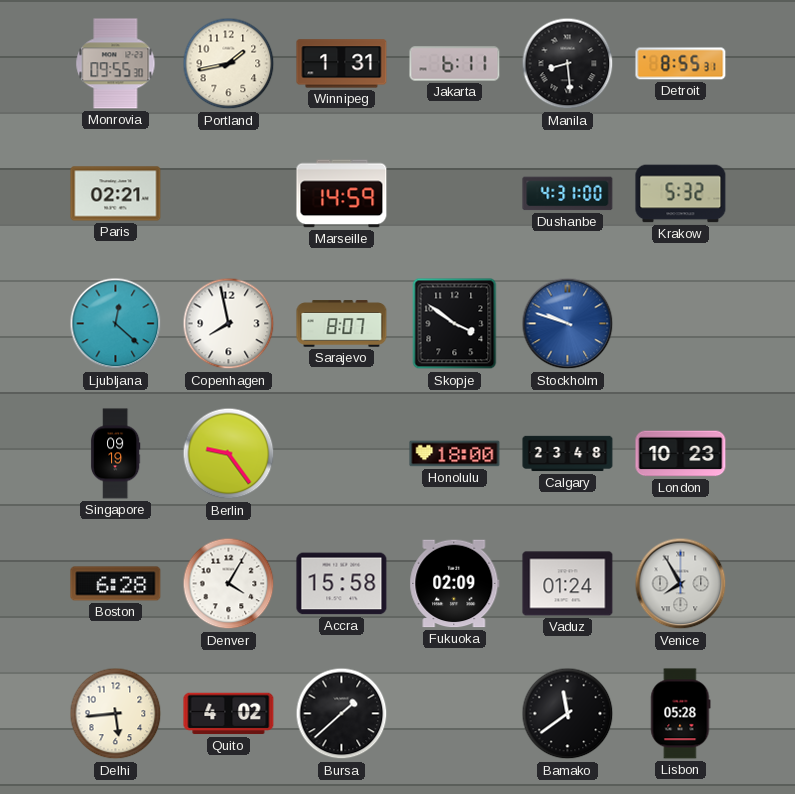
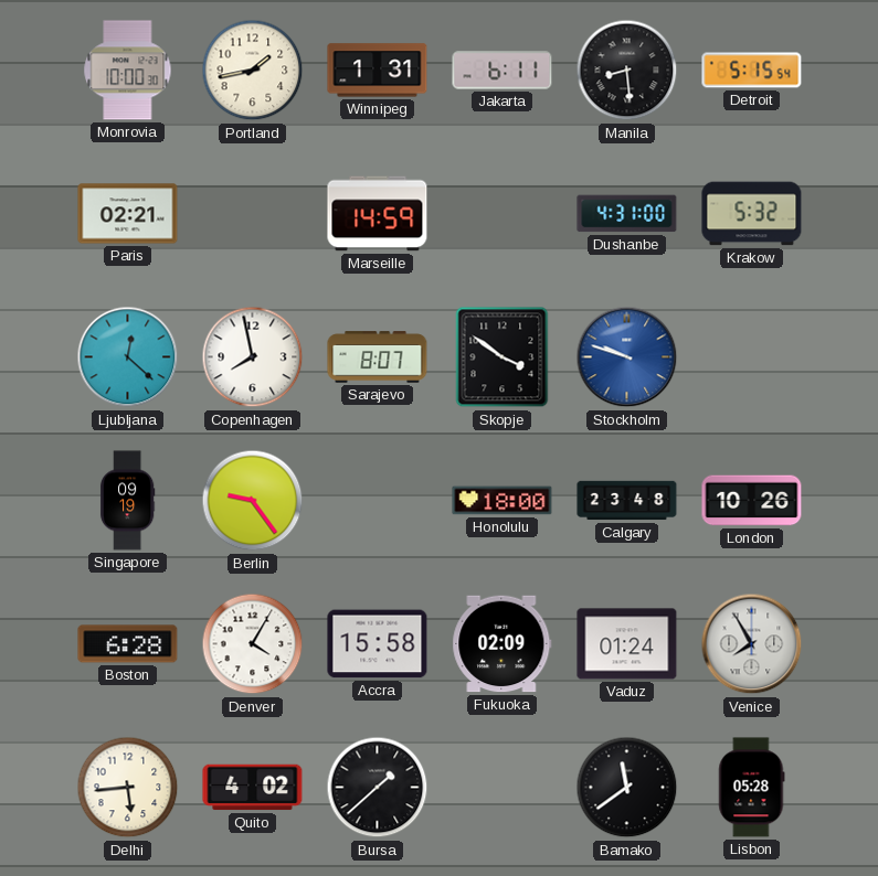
Monrovia: 09:55 -> 10:00 (128, 71)
Detroit: 8:55 -> 5:15 (752, 71)
London: 10:23 -> 10:26 (752, 501)
